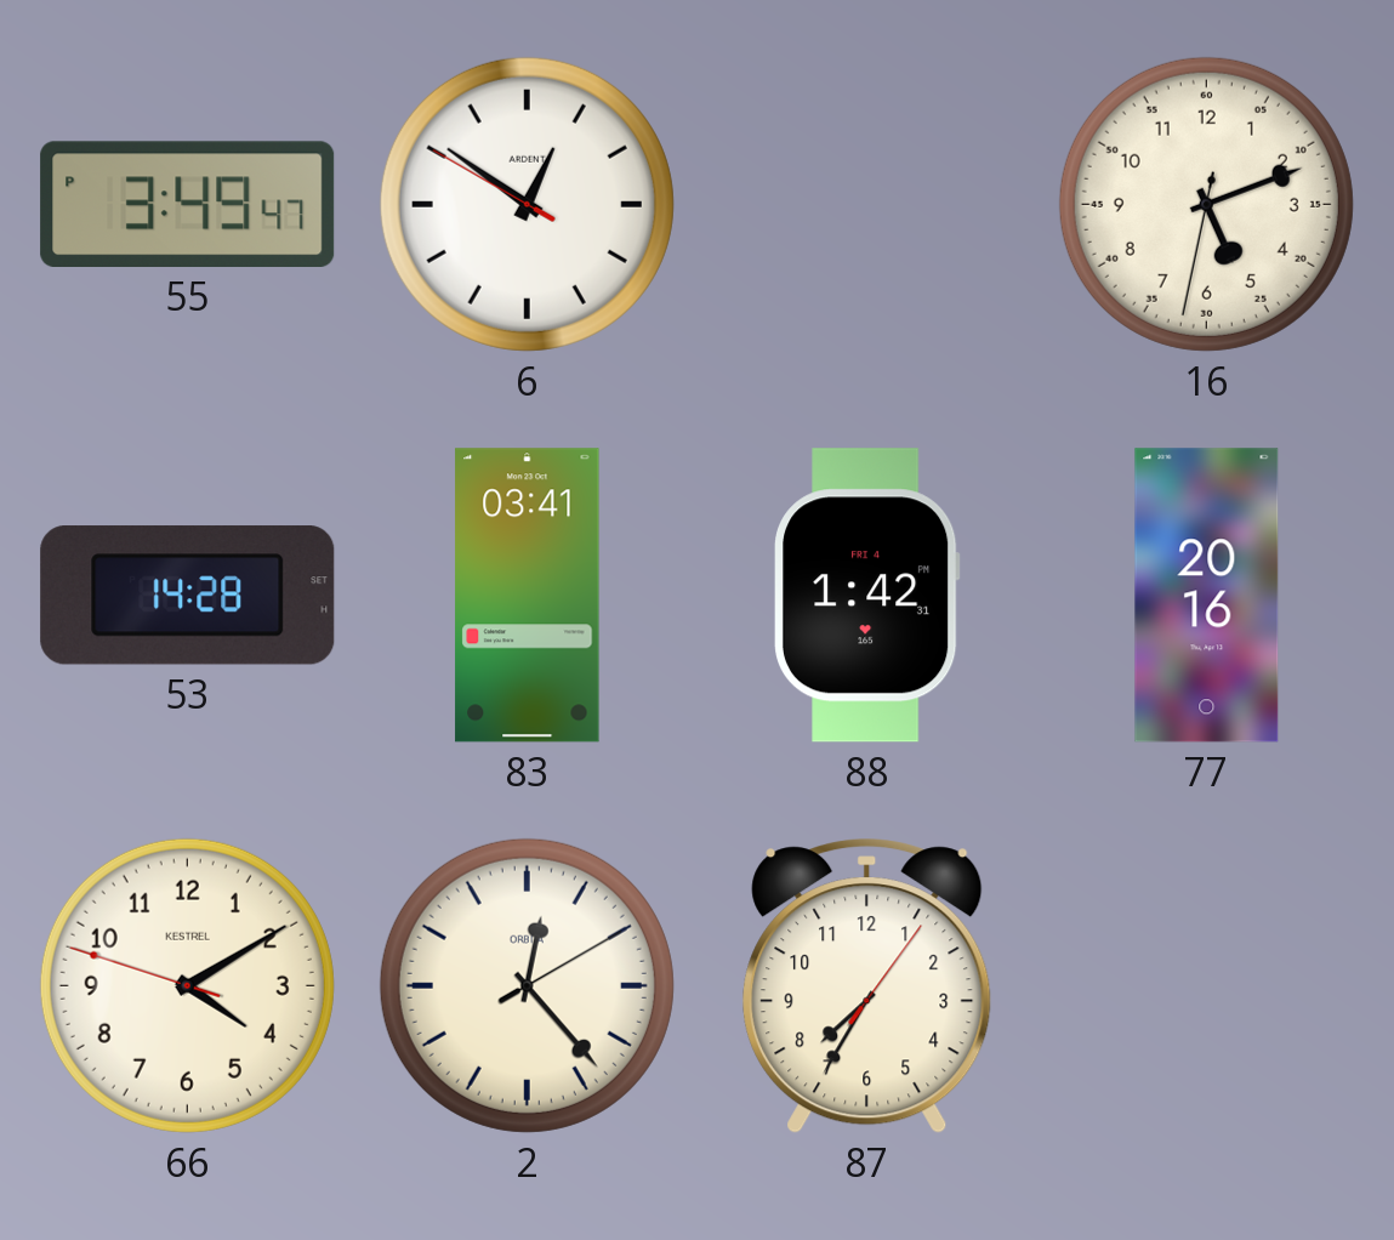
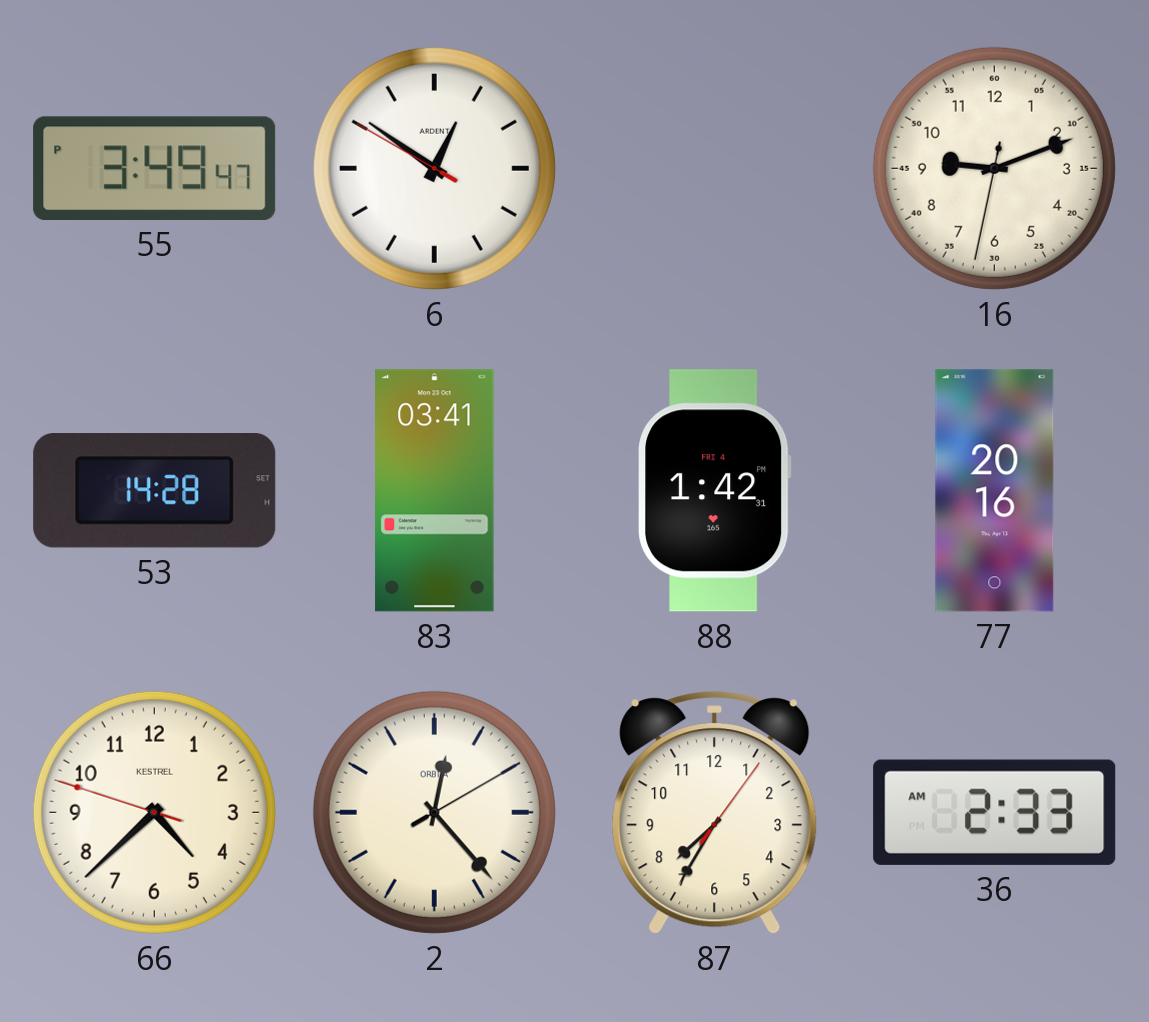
16: 5:11 -> 9:11 (994, 168)
66: 4:09 -> 4:37 (154, 812)
36: none -> 2:33 (995, 812)
